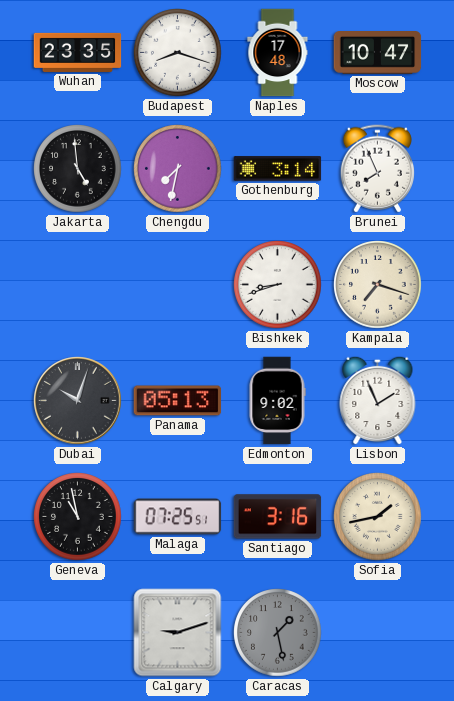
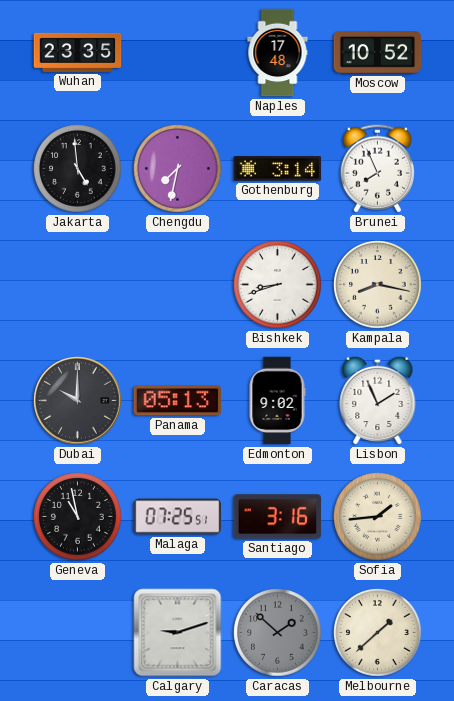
Budapest: 8:18 -> none (178, 53)
Moscow: 10:47 -> 10:52 (378, 53)
Kampala: 7:18 -> 8:17 (378, 285)
Dubai: 10:03 -> 10:00 (78, 401)
Sofia: 1:43 -> 1:44 (378, 517)
Caracas: 1:28 -> 1:52 (278, 633)
Melbourne: none -> 1:38 (378, 633)
